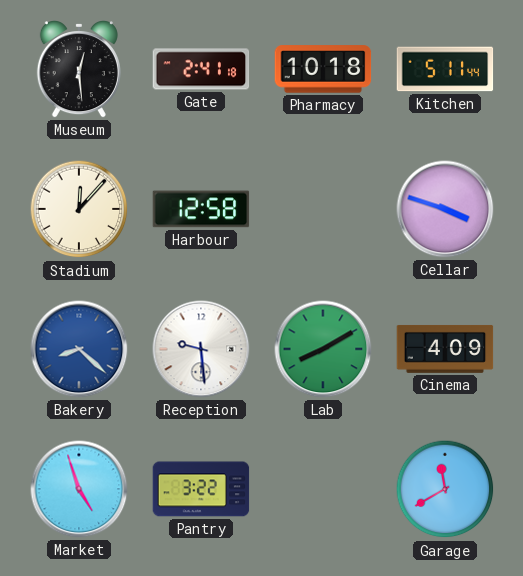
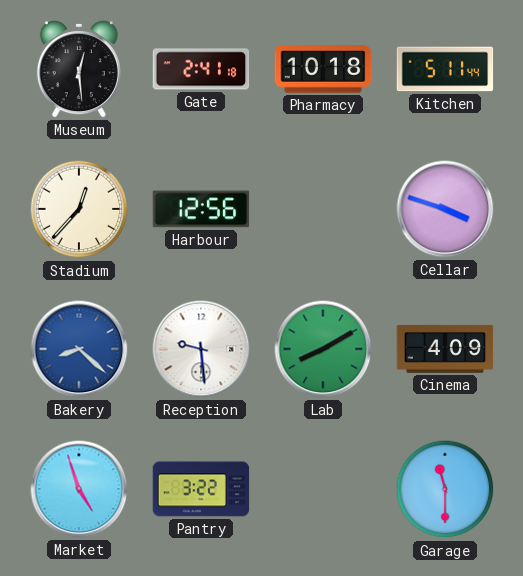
Stadium: 12:07 -> 12:37 (79, 209)
Harbour: 12:58 -> 12:56 (201, 209)
Garage: 11:40 -> 11:30 (445, 489)
